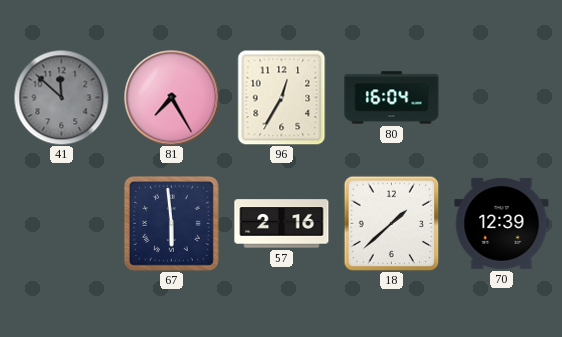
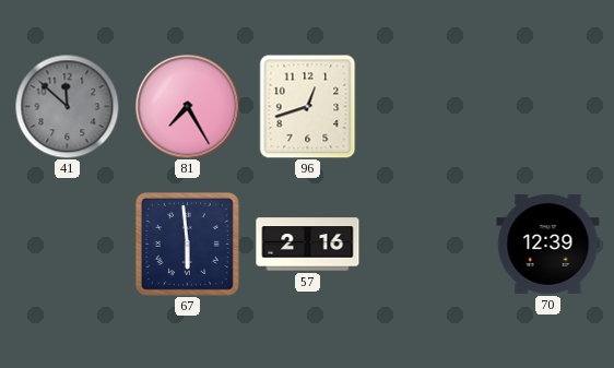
96: 12:35 -> 12:42 (308, 106)
80: 16:04 -> none (392, 98)
18: 1:38 -> none (391, 223)
